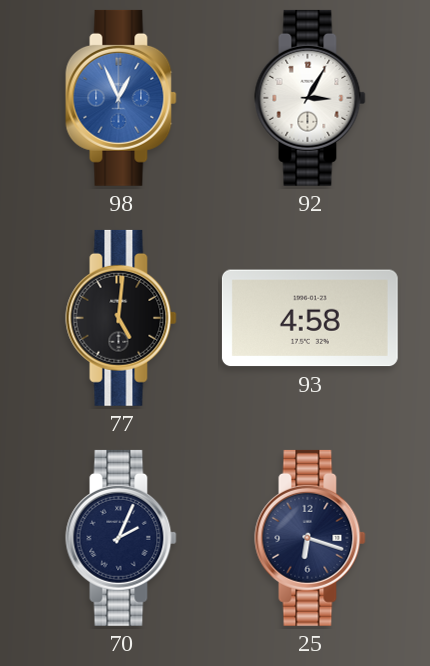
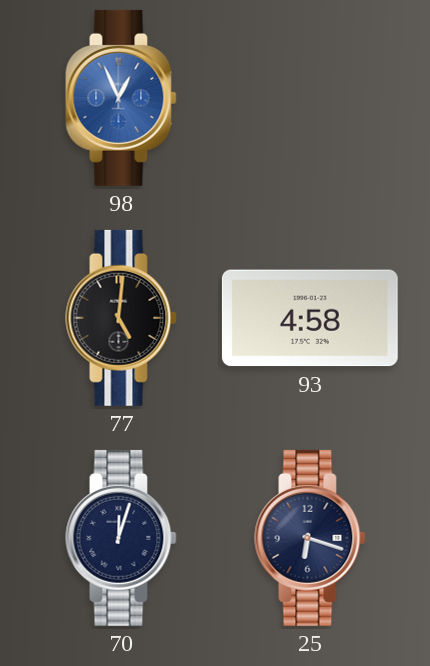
92: 3:05 -> none (310, 98)
70: 2:04 -> 12:03 (121, 538)
